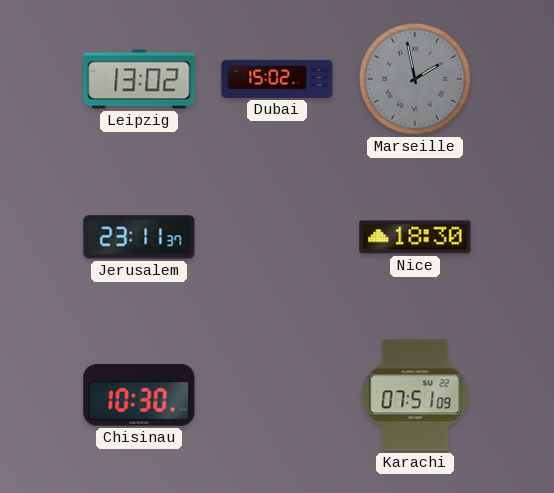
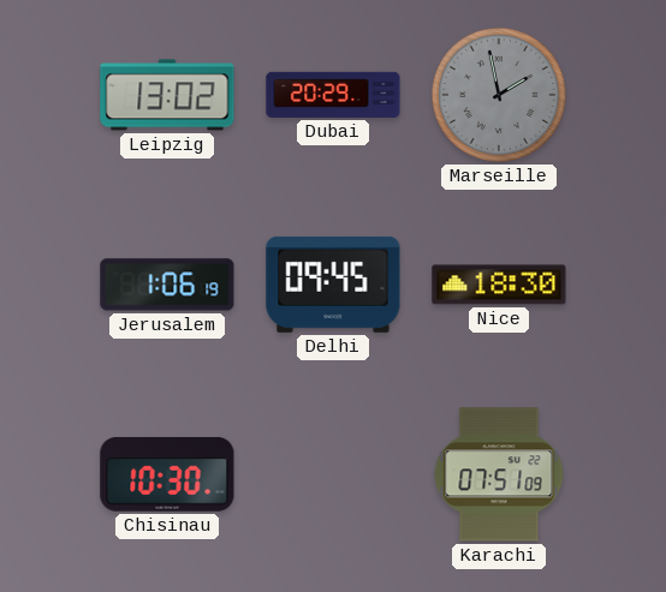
Dubai: 15:02 -> 20:29 (333, 95)
Jerusalem: 23:11 -> 1:06 (167, 285)
Delhi: none -> 09:45 (333, 285)
